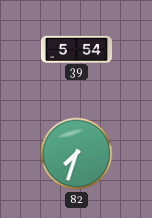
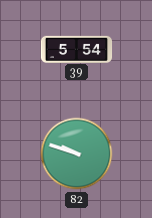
82: 7:33 -> 9:48 (77, 154)
